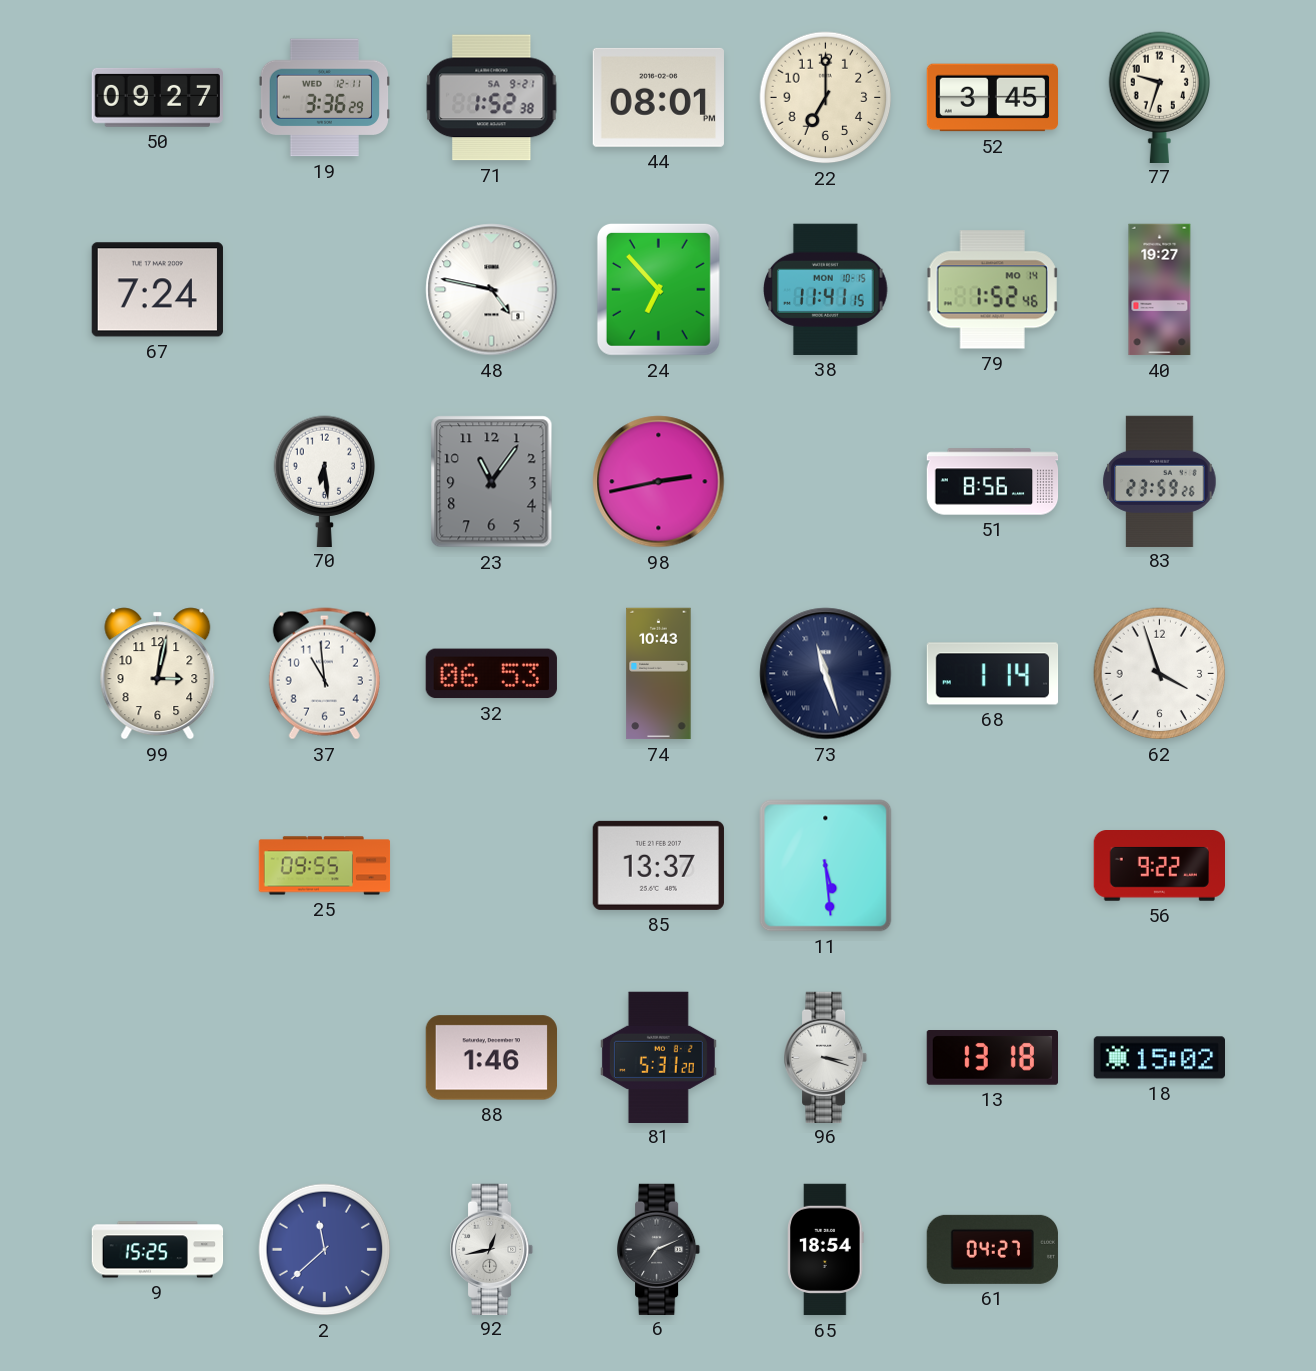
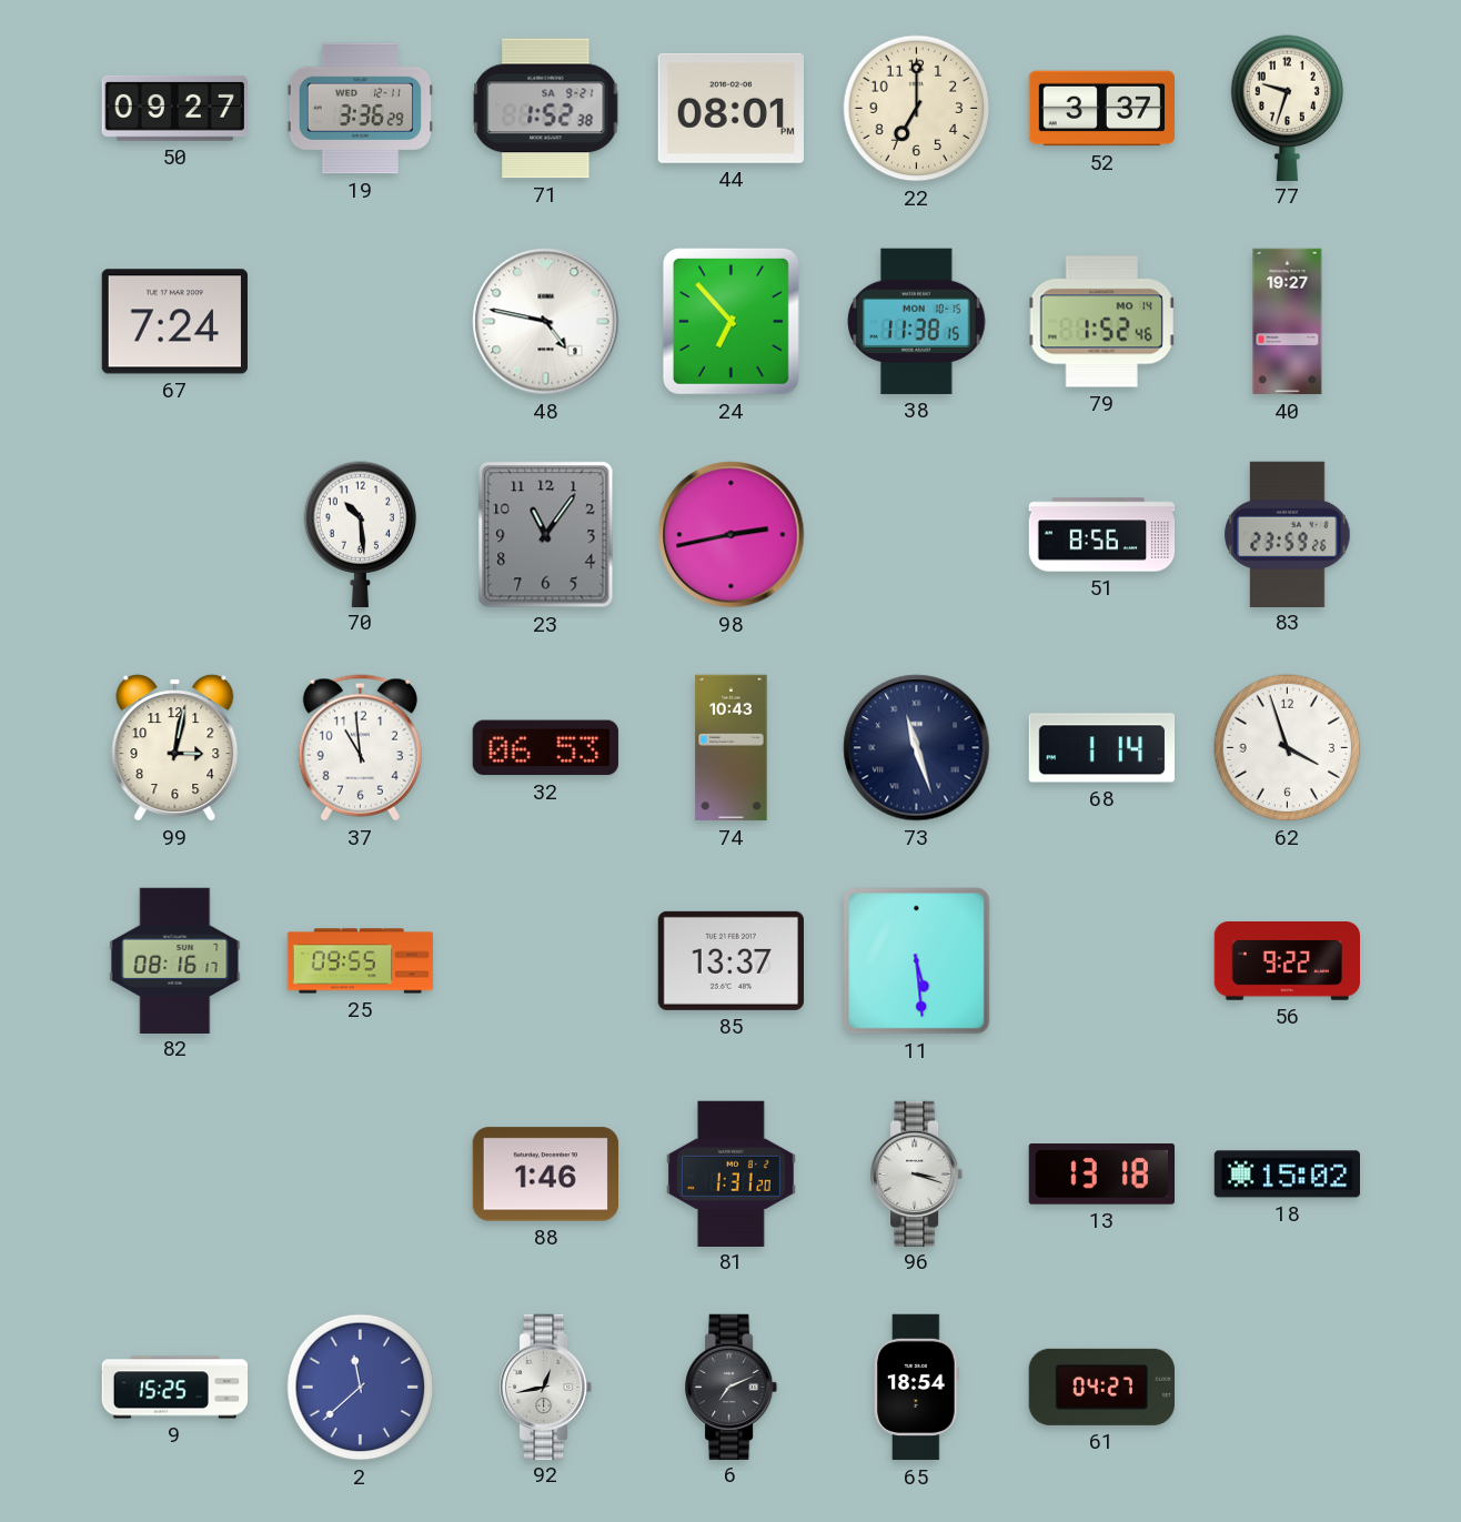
52: 3:45 -> 3:37 (1101, 109)
38: 11:41 -> 11:38 (917, 321)
70: 6:29 -> 10:29 (361, 534)
82: none -> 08:16 (175, 960)
81: 5:31 -> 1:31 (730, 1173)
